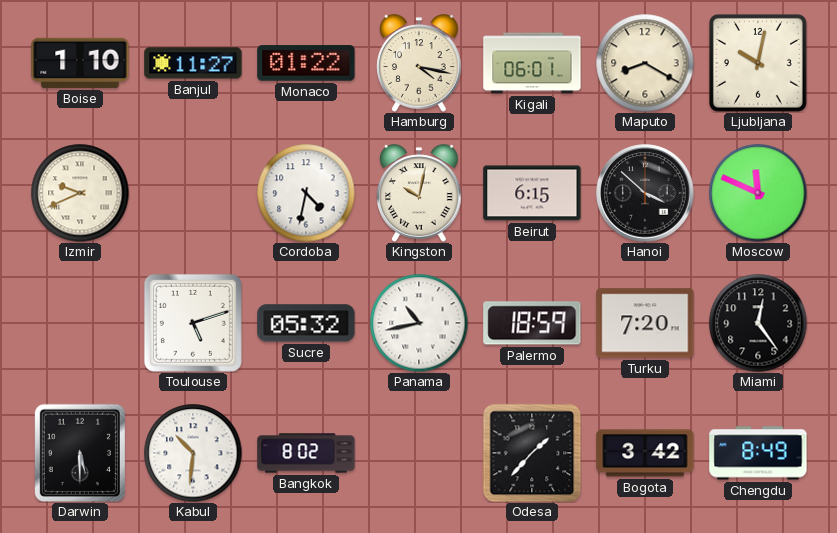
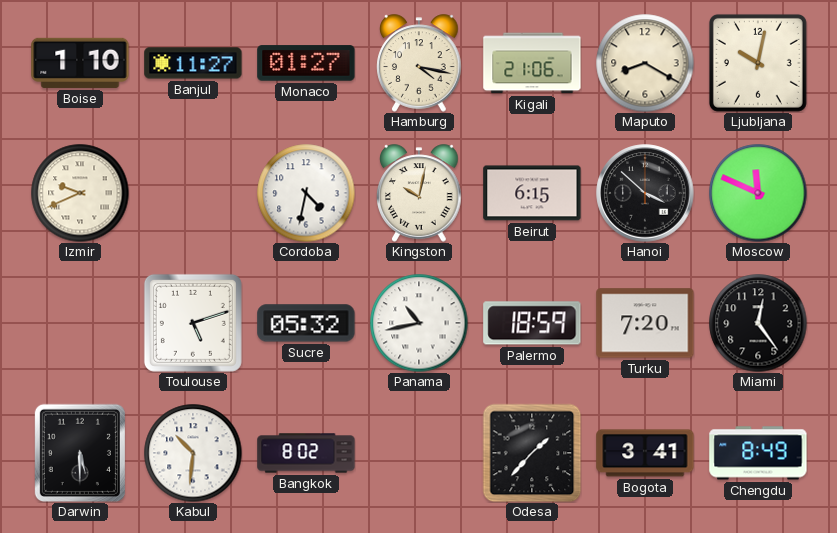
Monaco: 01:22 -> 01:27 (306, 63)
Kigali: 06:01 -> 21:06 (532, 63)
Bogota: 3:42 -> 3:41 (645, 453)
